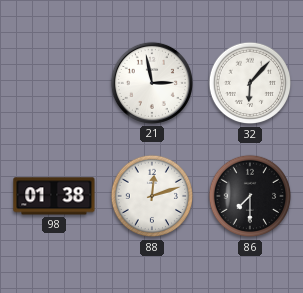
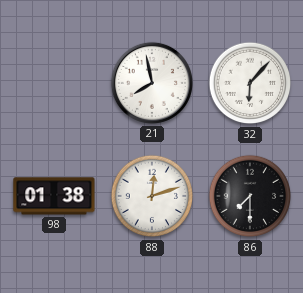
21: 2:58 -> 7:58 (152, 83)
